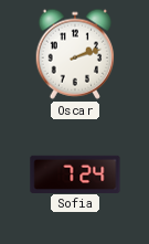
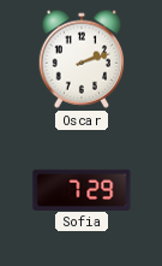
Sofia: 7:24 -> 7:29 (82, 189)
